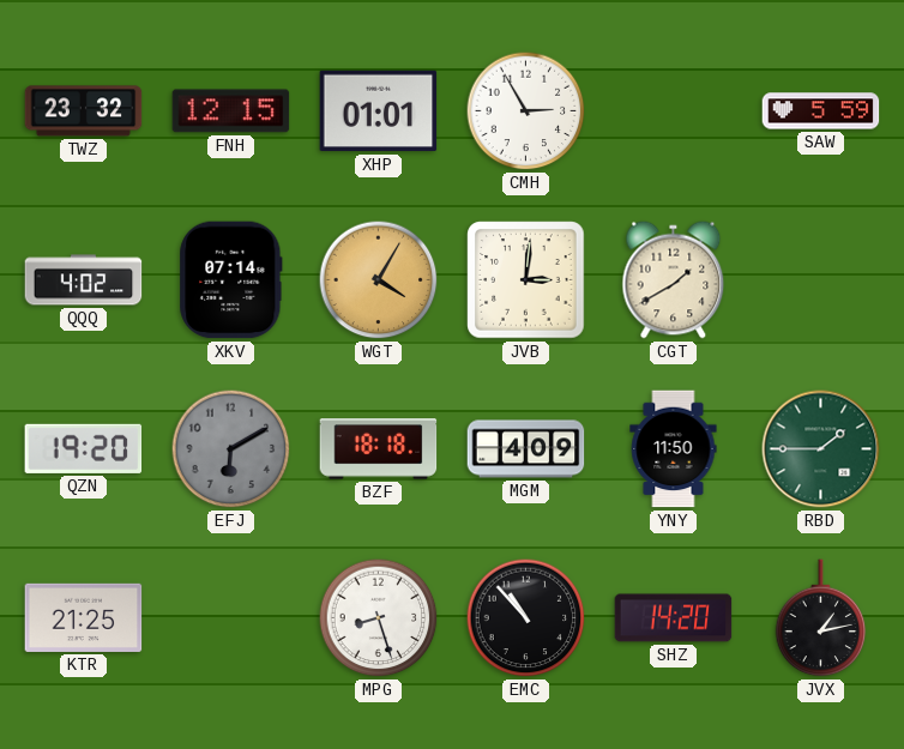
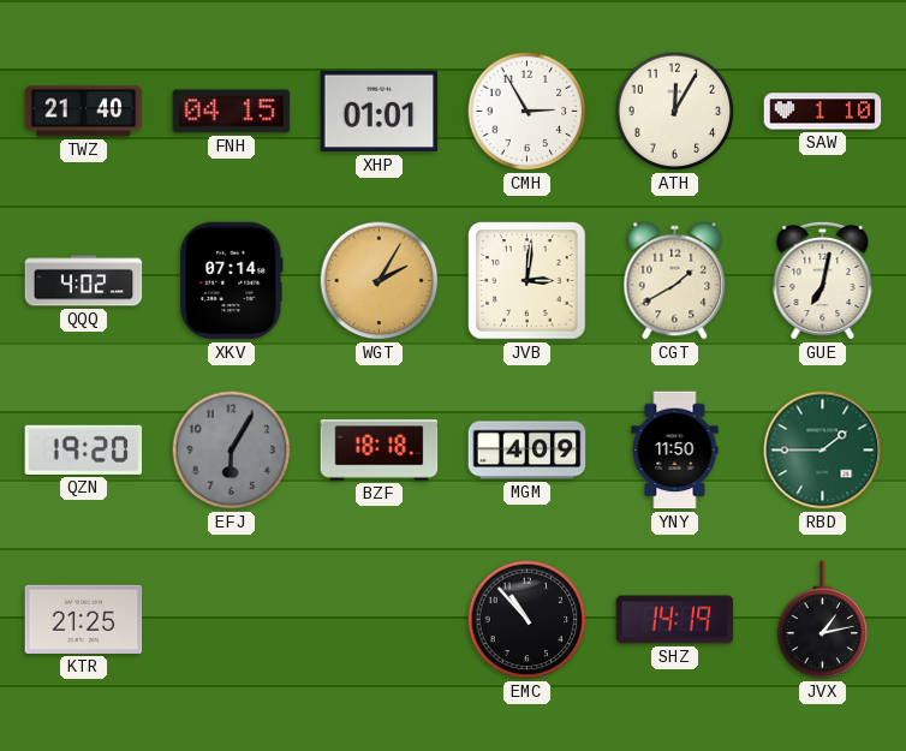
TWZ: 23:32 -> 21:40 (84, 112)
FNH: 12:15 -> 04:15 (232, 112)
ATH: none -> 12:05 (675, 112)
SAW: 5:59 -> 1:10 (823, 112)
WGT: 4:05 -> 2:05 (380, 281)
GUE: none -> 7:02 (823, 280)
EFJ: 6:10 -> 6:05 (232, 451)
MPG: 8:27 -> none (379, 618)
SHZ: 14:20 -> 14:19 (675, 620)
